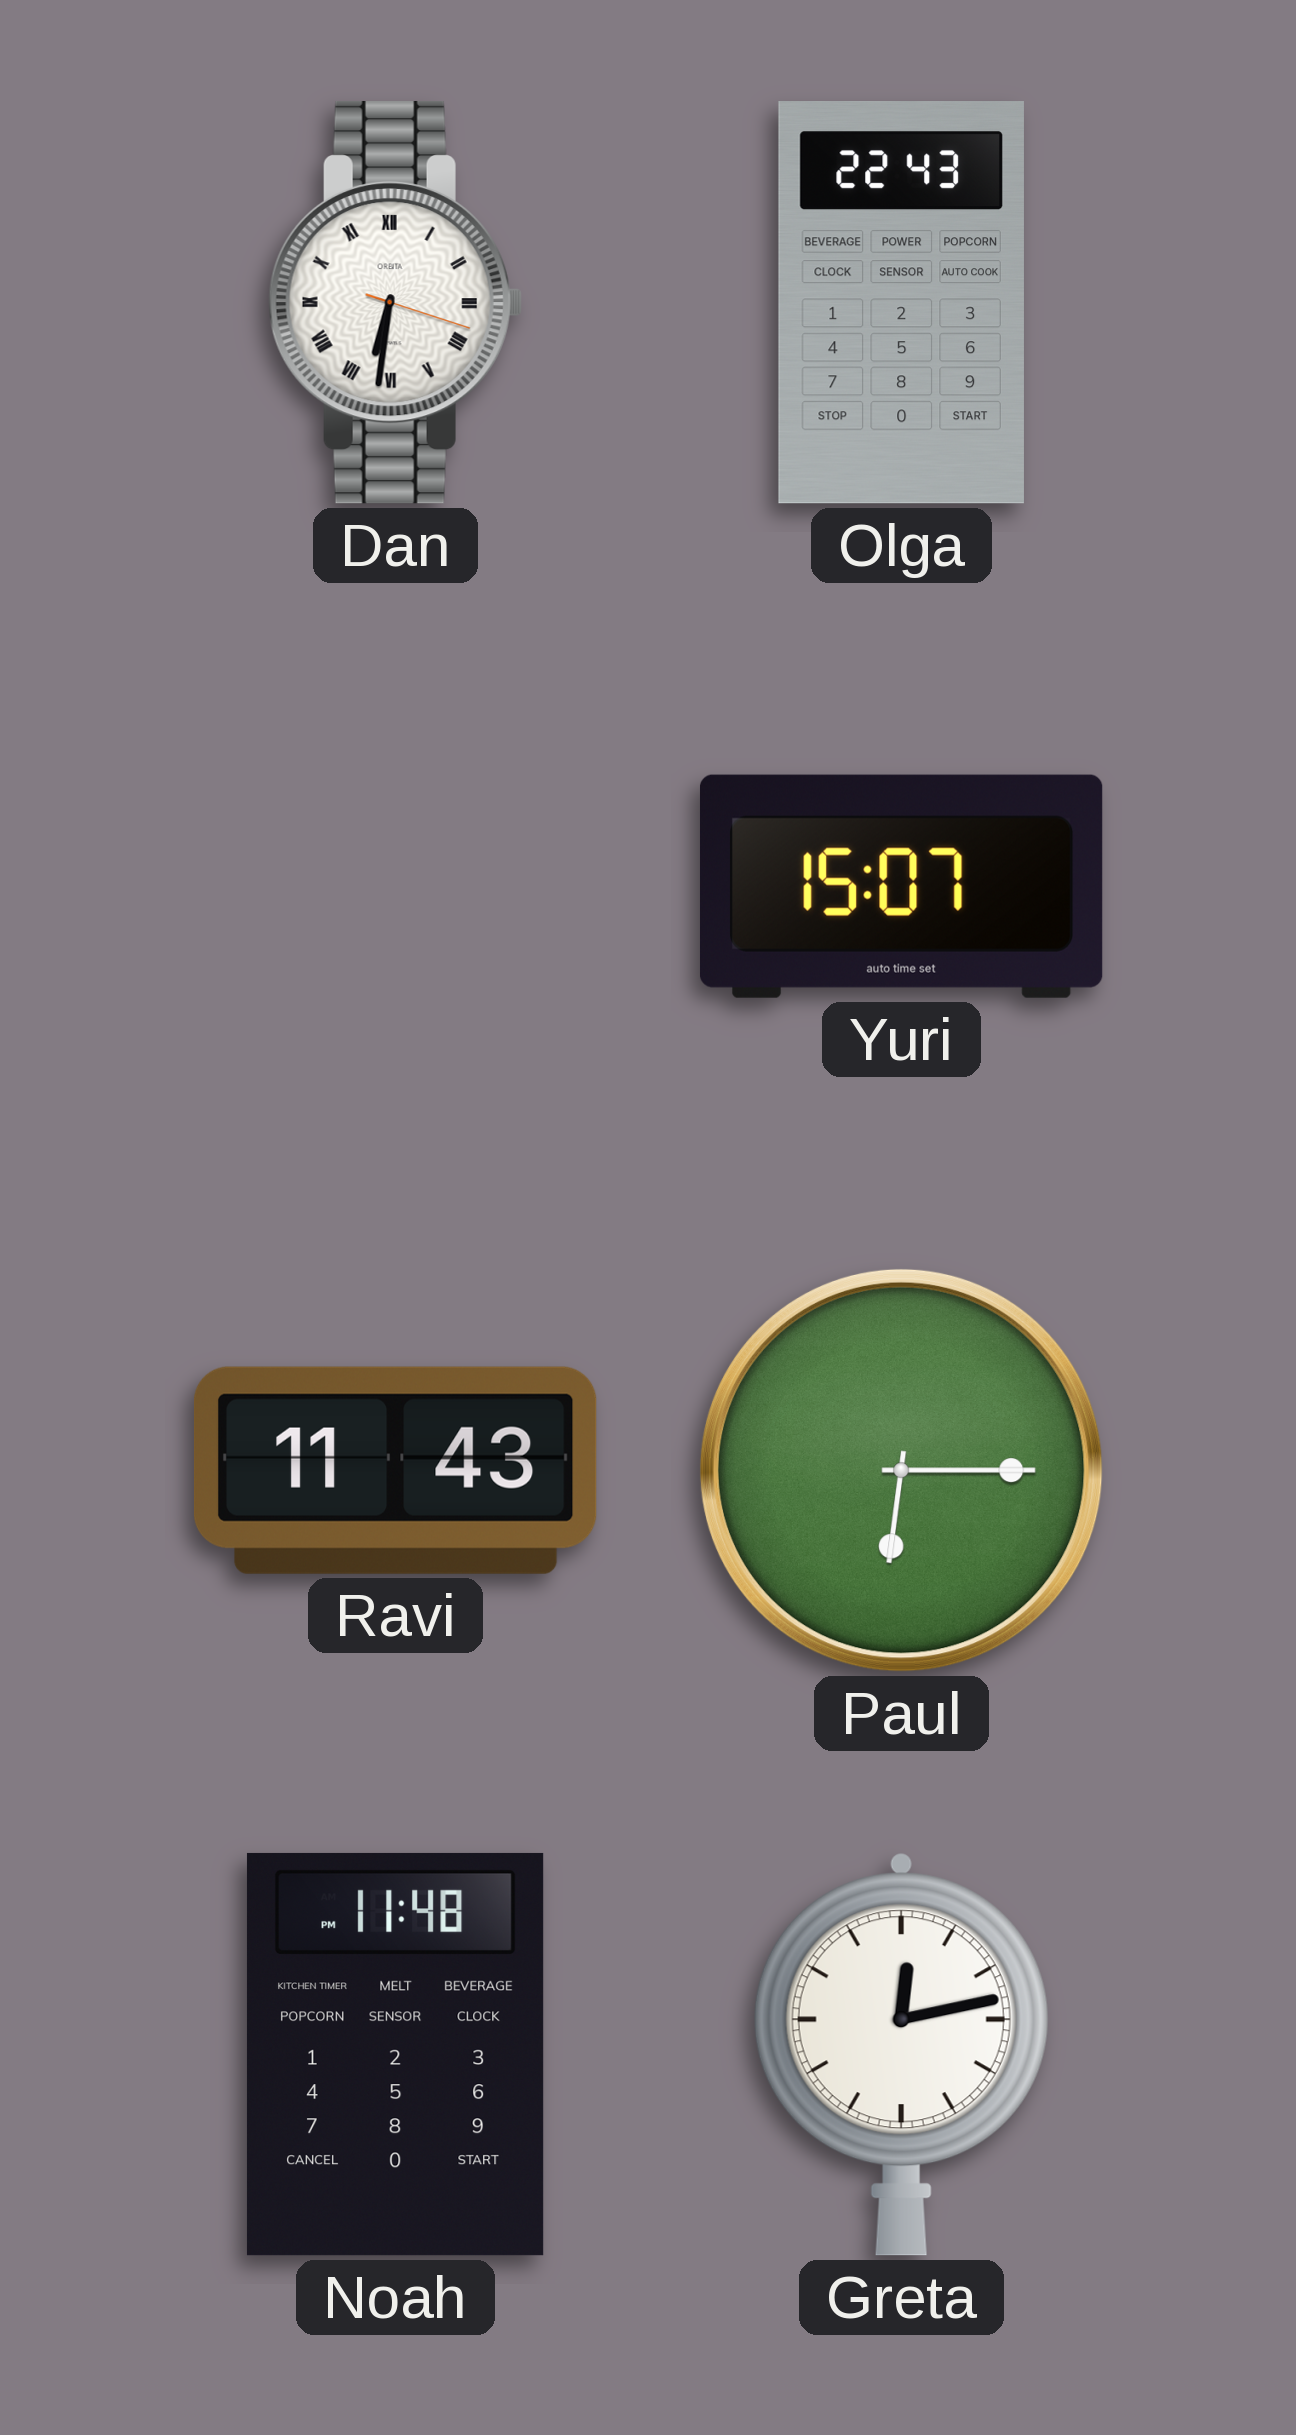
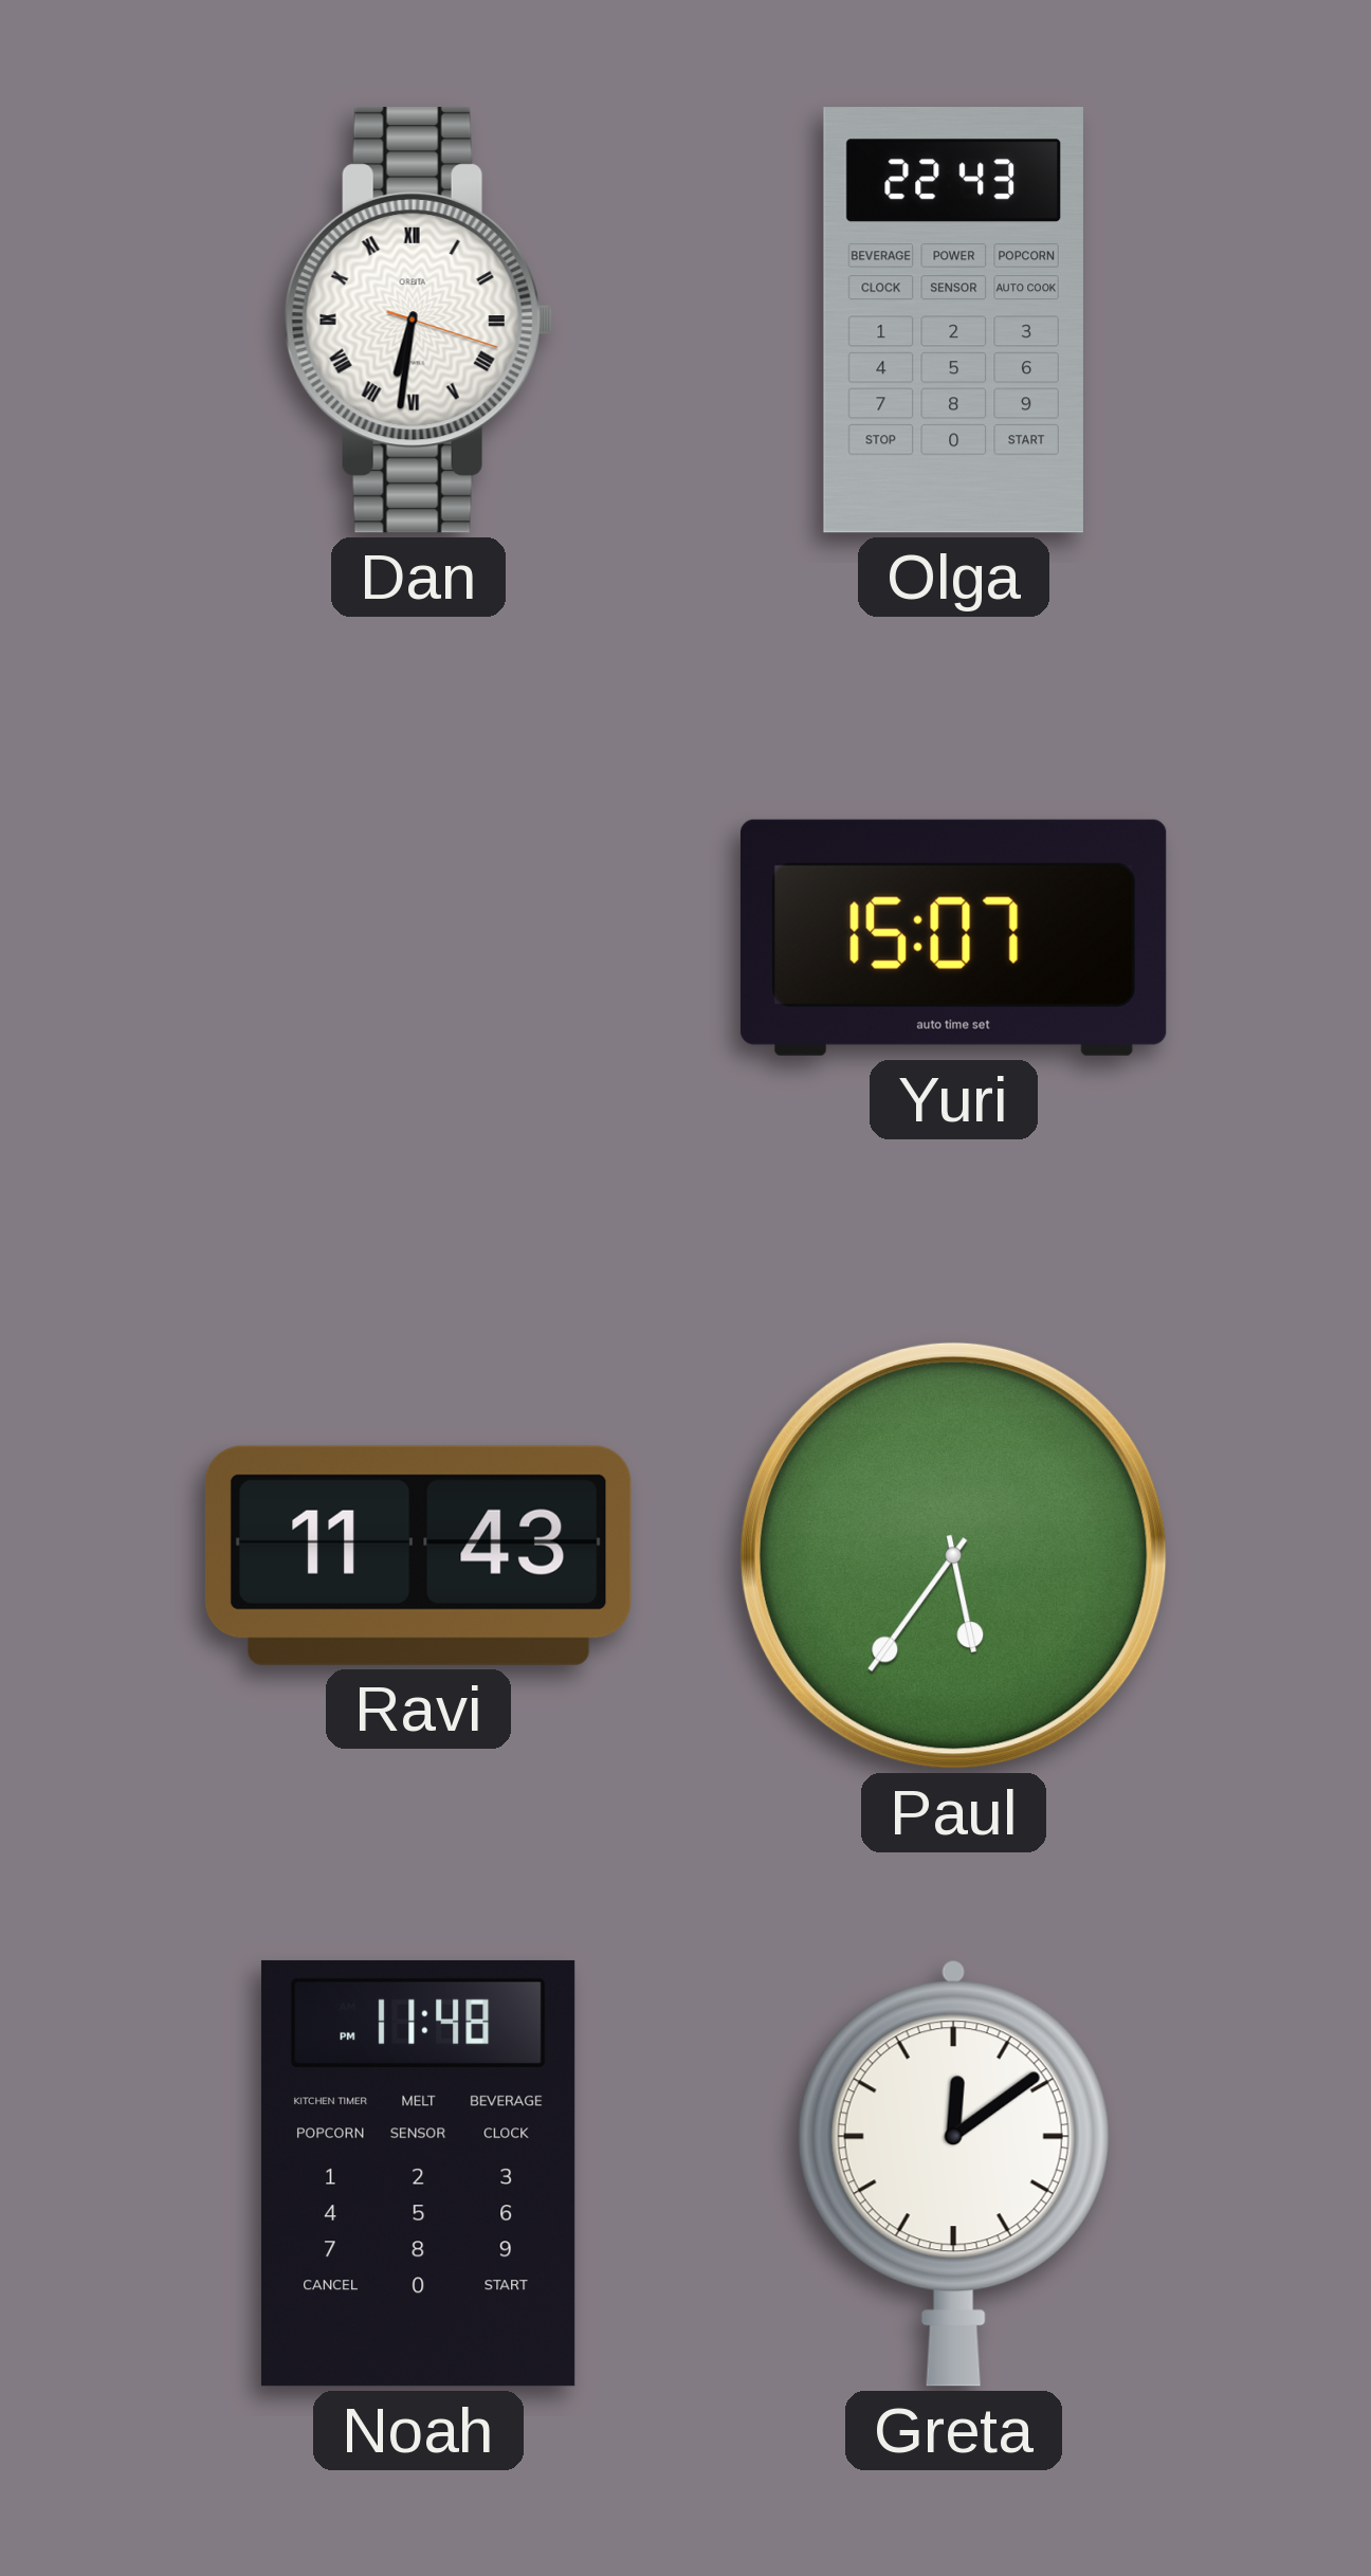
Paul: 6:15 -> 5:36 (953, 1555)
Greta: 12:13 -> 12:09 (953, 2173)
